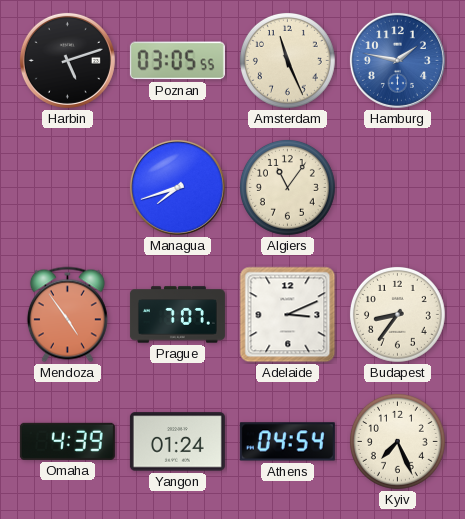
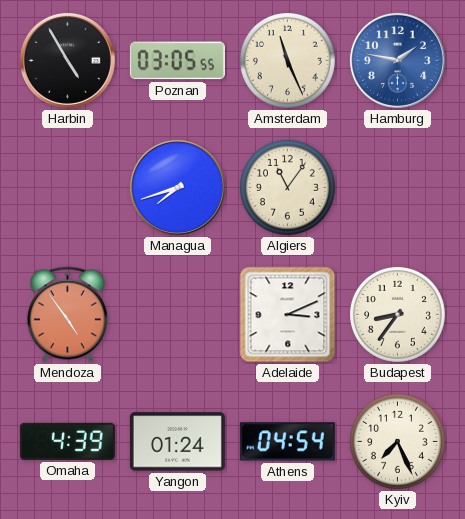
Harbin: 5:12 -> 4:55 (67, 60)
Prague: 7:07 -> none (177, 315)
